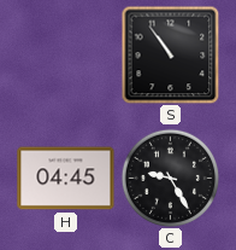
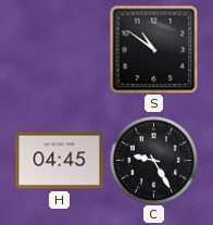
S: 10:54 -> 10:51 (153, 49)
